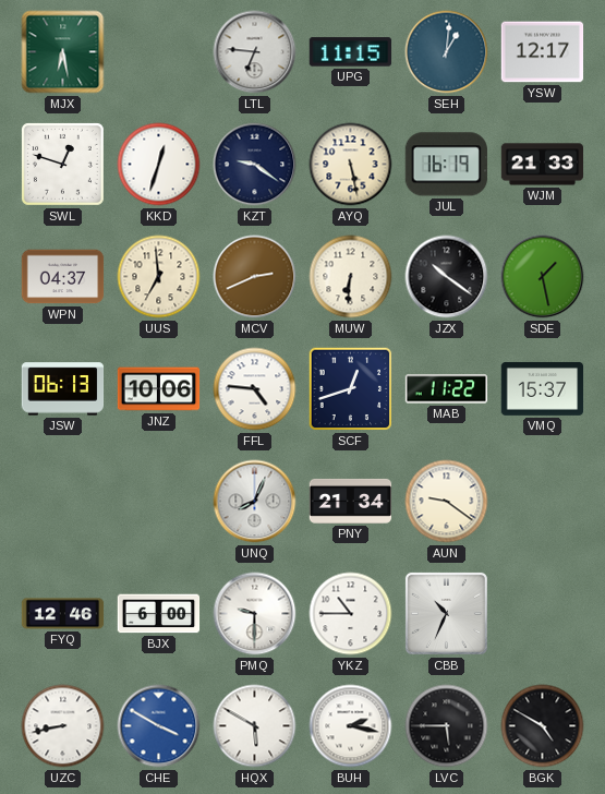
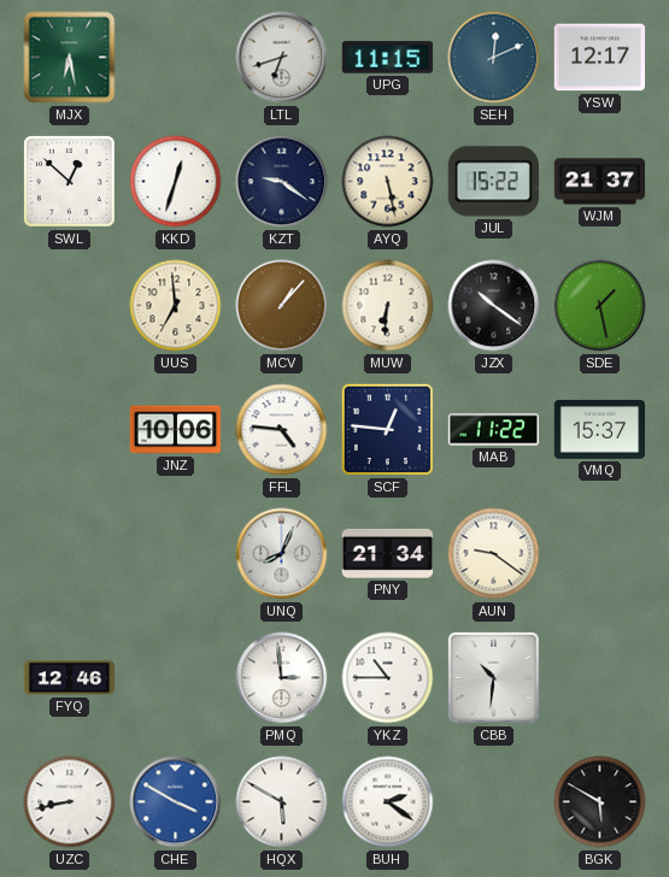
LTL: 6:46 -> 6:42 (282, 58)
SEH: 1:01 -> 12:11 (494, 58)
SWL: 12:48 -> 12:52 (69, 181)
JUL: 16:19 -> 15:22 (493, 182)
WJM: 21:33 -> 21:37 (600, 182)
WPN: 04:37 -> none (63, 277)
MCV: 2:41 -> 1:07 (282, 306)
JSW: 06:13 -> none (63, 389)
SCF: 12:42 -> 12:46 (388, 430)
BJX: 6:00 -> none (159, 614)
PMQ: 9:30 -> 2:59 (282, 678)
CBB: 10:34 -> 10:31 (493, 677)
BUH: 2:17 -> 2:21 (388, 802)
LVC: 5:45 -> none (447, 726)
BGK: 4:50 -> 5:50 (600, 802)
